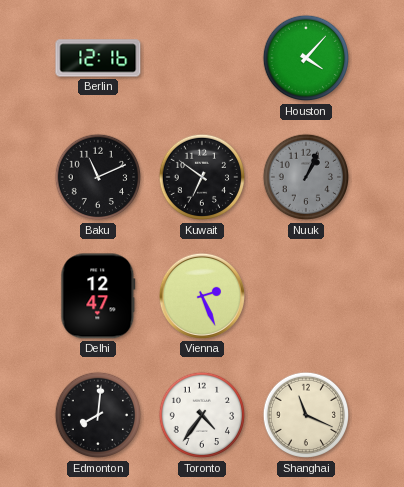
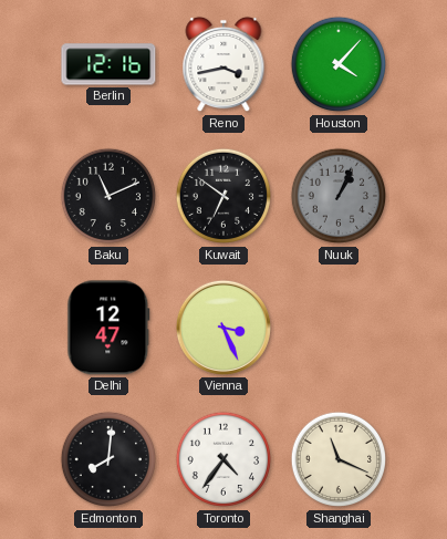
Reno: none -> 3:43 (224, 64)
Vienna: 2:26 -> 3:26 (224, 328)
